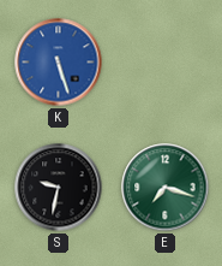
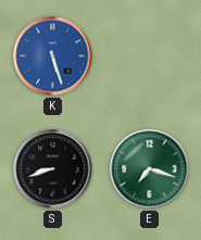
S: 9:32 -> 8:42 (53, 169)
